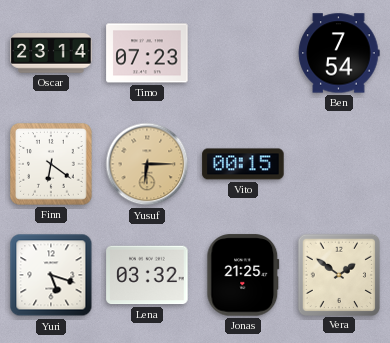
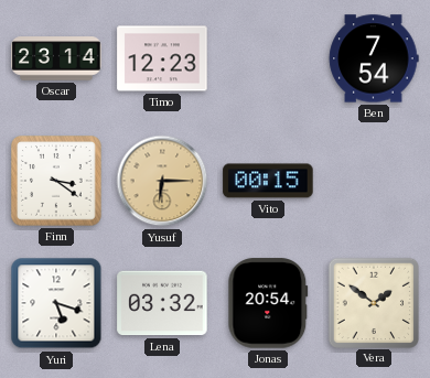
Timo: 07:23 -> 12:23 (162, 58)
Finn: 6:21 -> 3:21 (57, 182)
Jonas: 21:25 -> 20:54 (268, 303)
